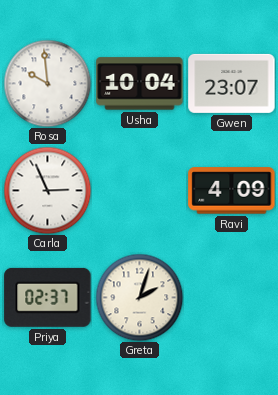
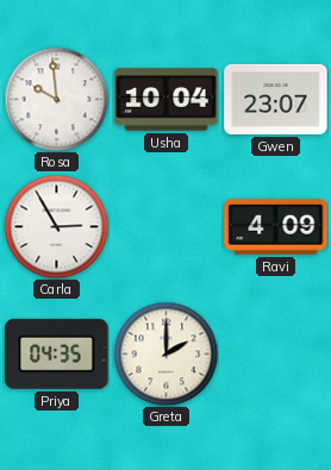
Carla: 2:56 -> 2:55 (56, 226)
Priya: 02:37 -> 04:35 (57, 353)
Greta: 2:03 -> 2:00 (165, 353)
